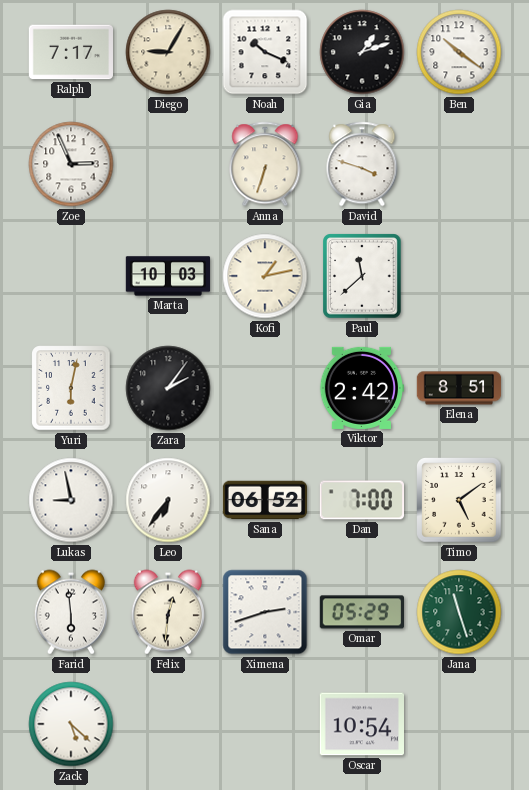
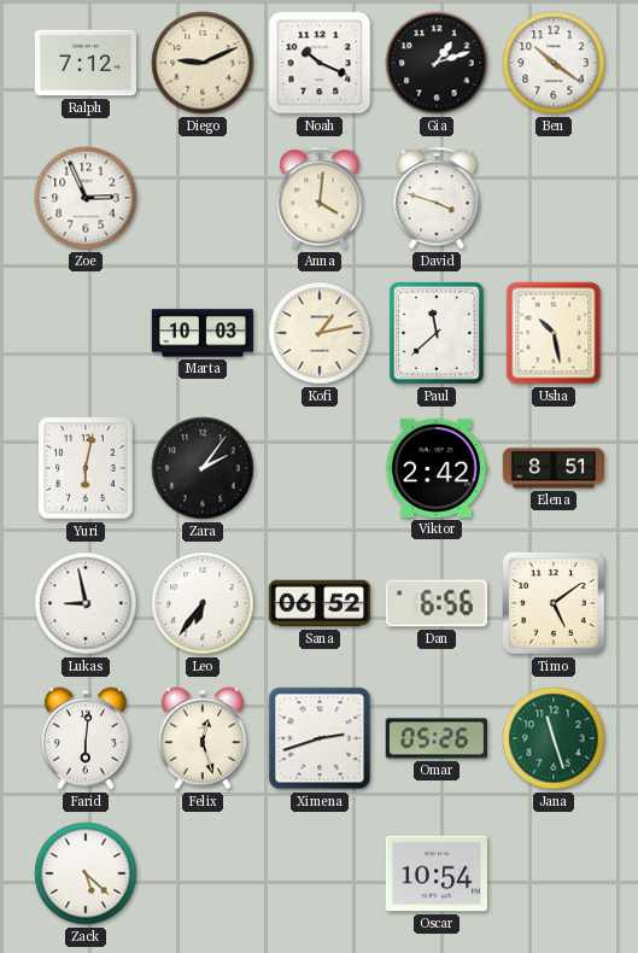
Ralph: 7:17 -> 7:12 (84, 63)
Diego: 9:05 -> 9:11 (203, 63)
Anna: 6:33 -> 4:01 (320, 198)
Usha: none -> 10:28 (554, 333)
Dan: 7:00 -> 6:56 (435, 603)
Farid: 5:59 -> 6:01 (86, 738)
Felix: 12:31 -> 12:27 (203, 738)
Omar: 05:29 -> 05:26 (435, 738)
